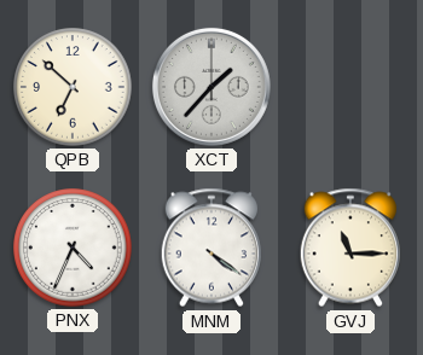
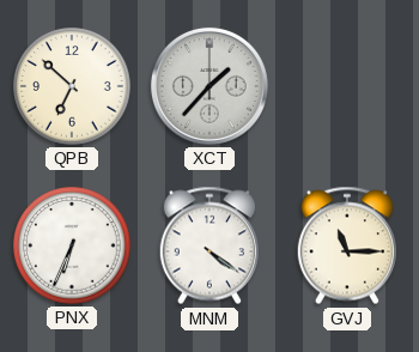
PNX: 4:34 -> 6:34 (72, 245)
